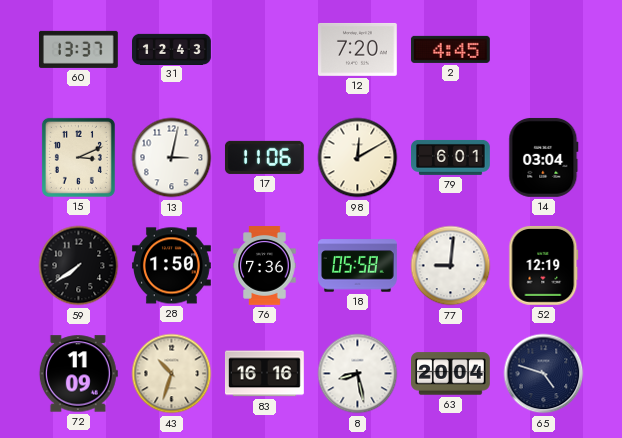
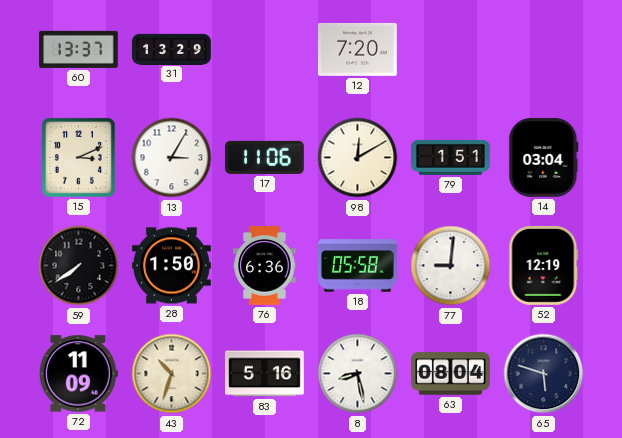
31: 12:43 -> 13:29 (172, 49)
2: 4:45 -> none (450, 49)
13: 3:02 -> 3:05 (172, 158)
79: 6:01 -> 1:51 (451, 157)
76: 7:36 -> 6:36 (265, 266)
83: 16:16 -> 5:16 (265, 374)
63: 20:04 -> 08:04 (451, 374)
65: 4:48 -> 5:48 (544, 374)
